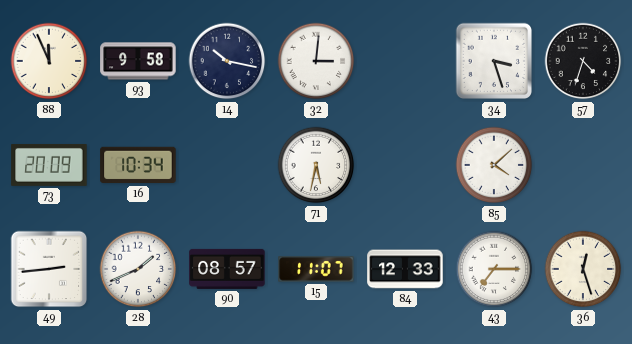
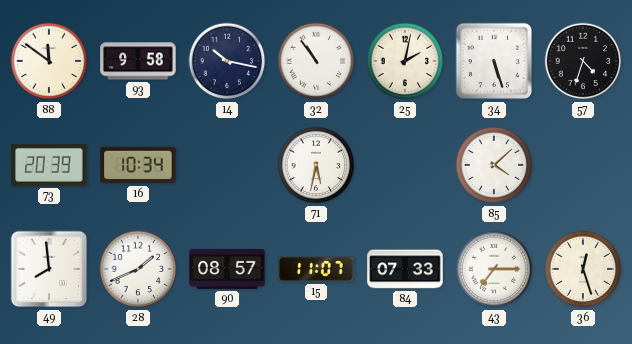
88: 11:56 -> 11:51 (49, 61)
32: 3:01 -> 10:54 (316, 61)
25: none -> 2:02 (405, 61)
34: 3:27 -> 5:27 (494, 61)
73: 20:09 -> 20:39 (49, 166)
49: 2:44 -> 7:59 (49, 269)
84: 12:33 -> 07:33 (405, 269)
